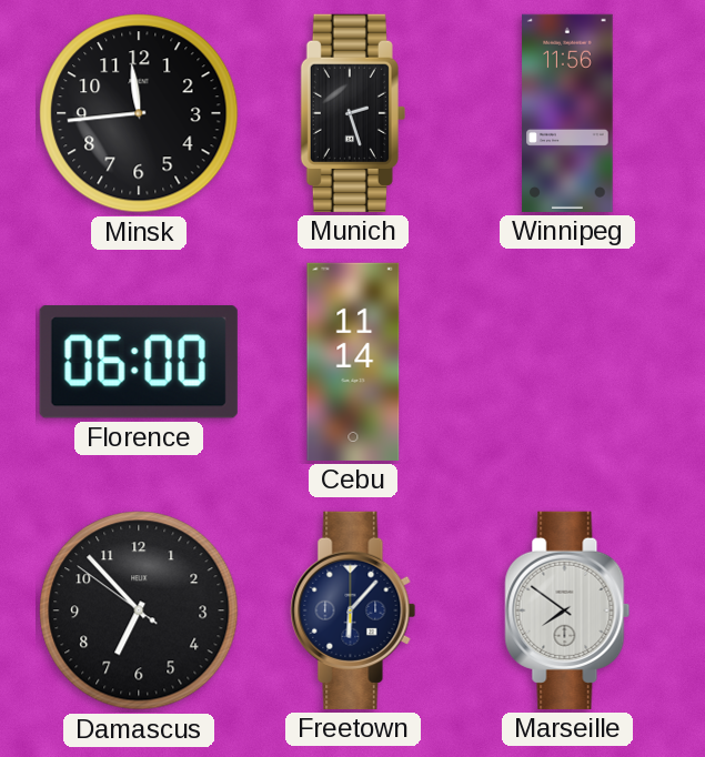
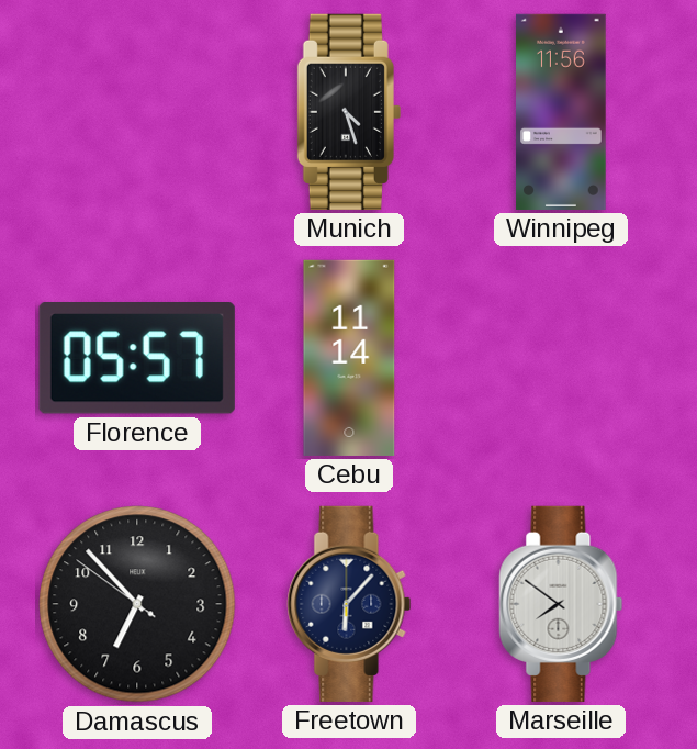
Minsk: 11:44 -> none (139, 113)
Munich: 2:27 -> 4:27 (349, 112)
Florence: 06:00 -> 05:57 (137, 358)
